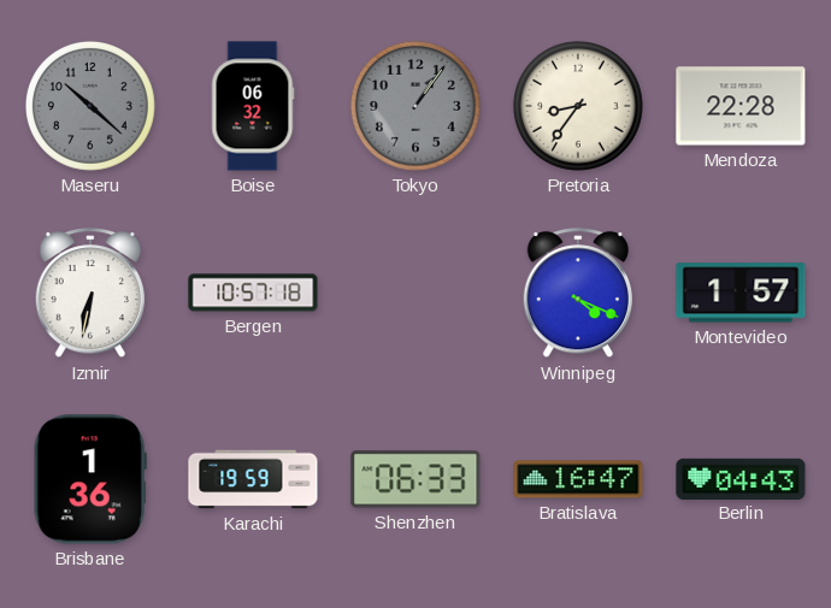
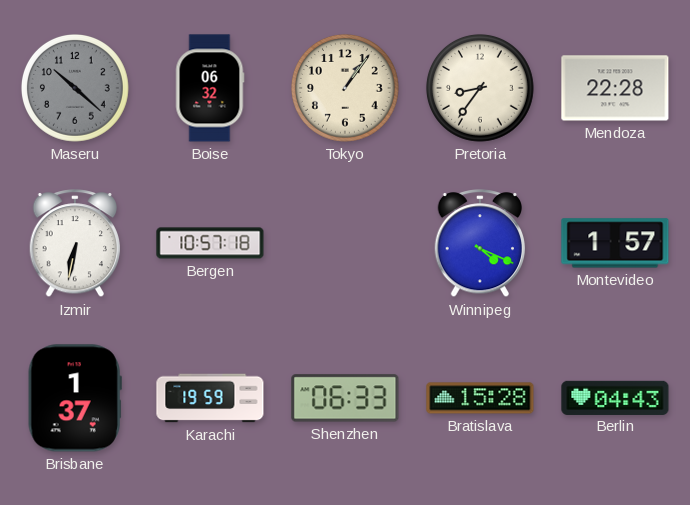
Tokyo dial: grey -> cream (345, 89)
Brisbane: 1:36 -> 1:37 (75, 398)
Bratislava: 16:47 -> 15:28 (480, 398)
